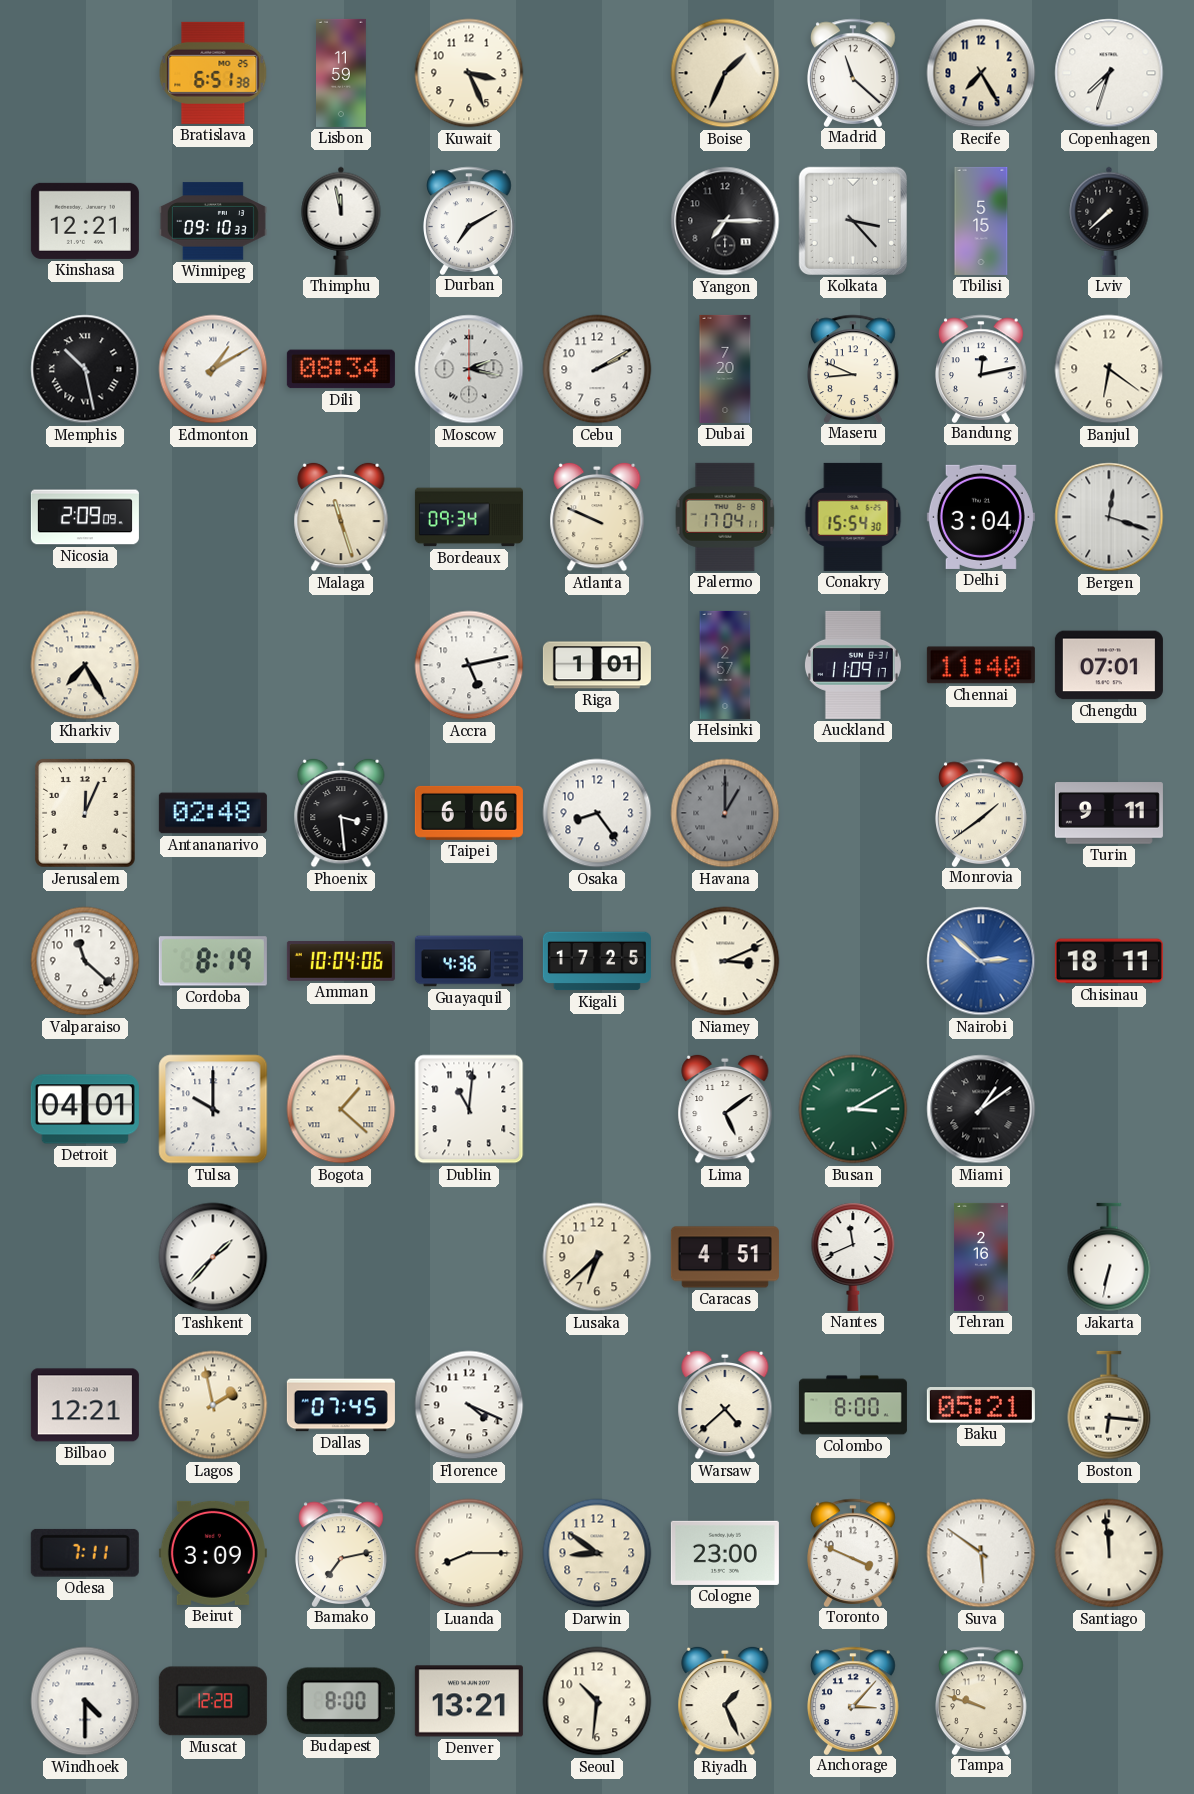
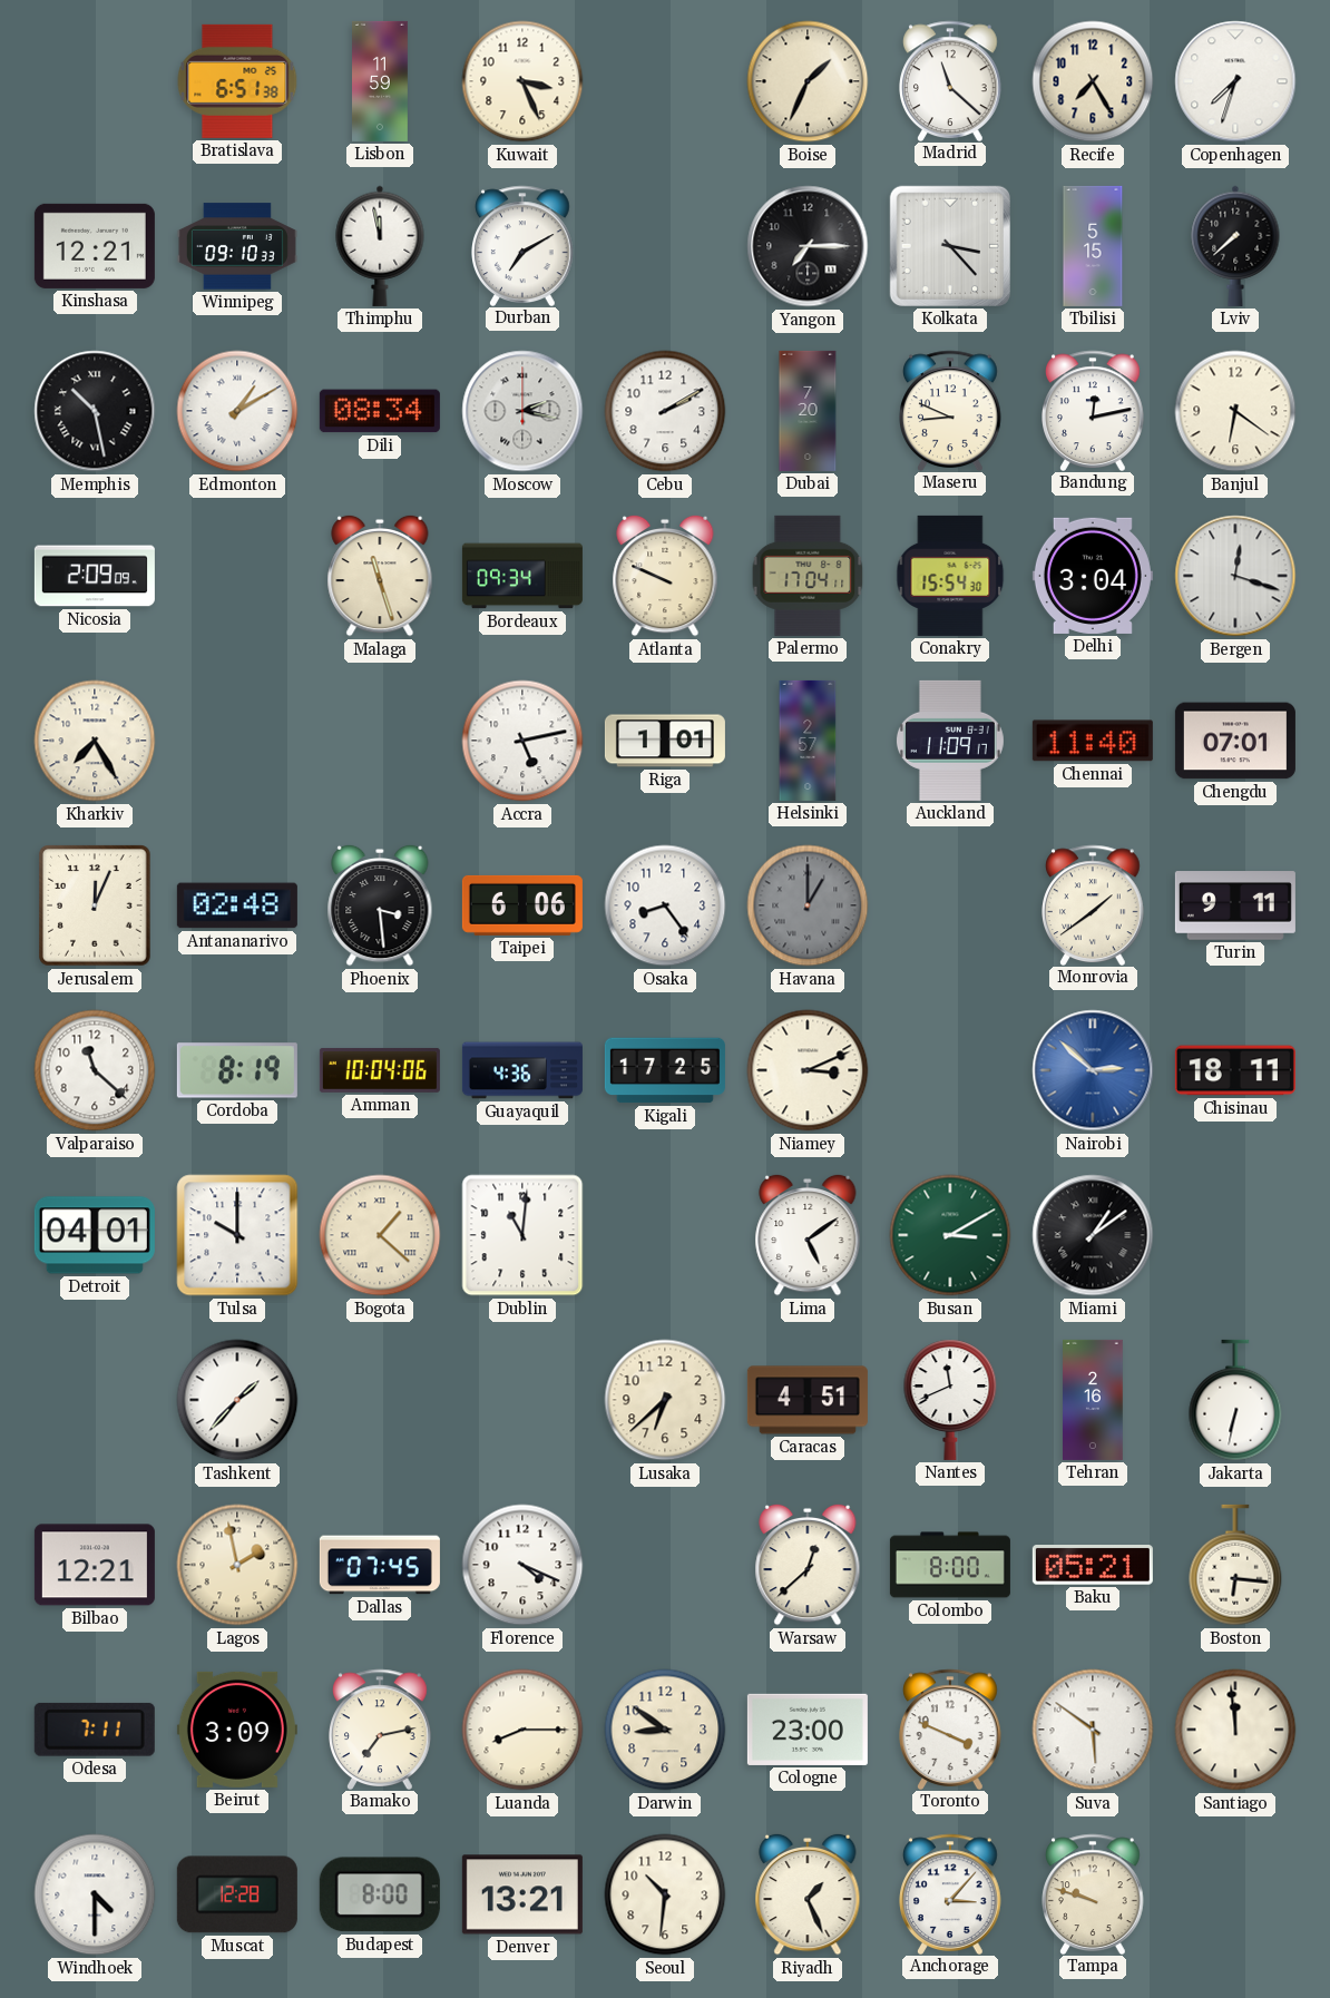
Warsaw: 4:38 -> 12:38 (808, 1565)
